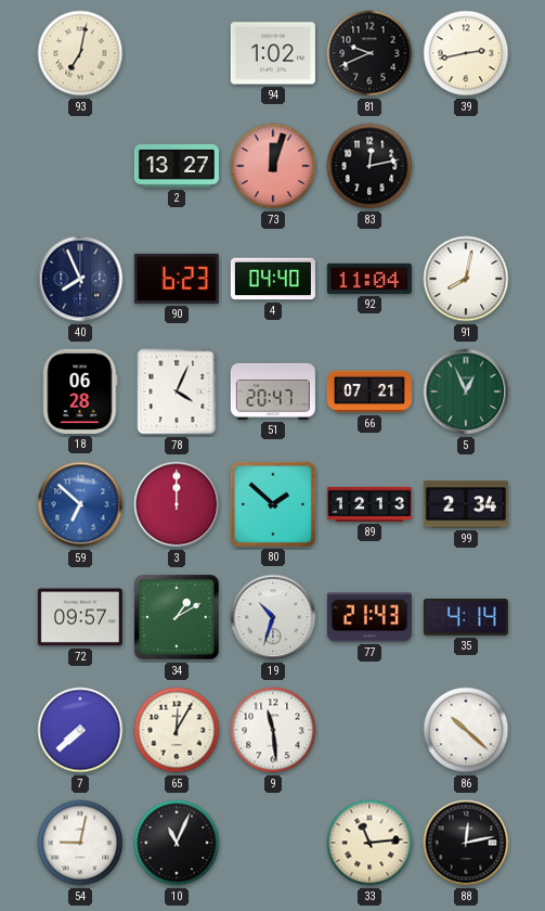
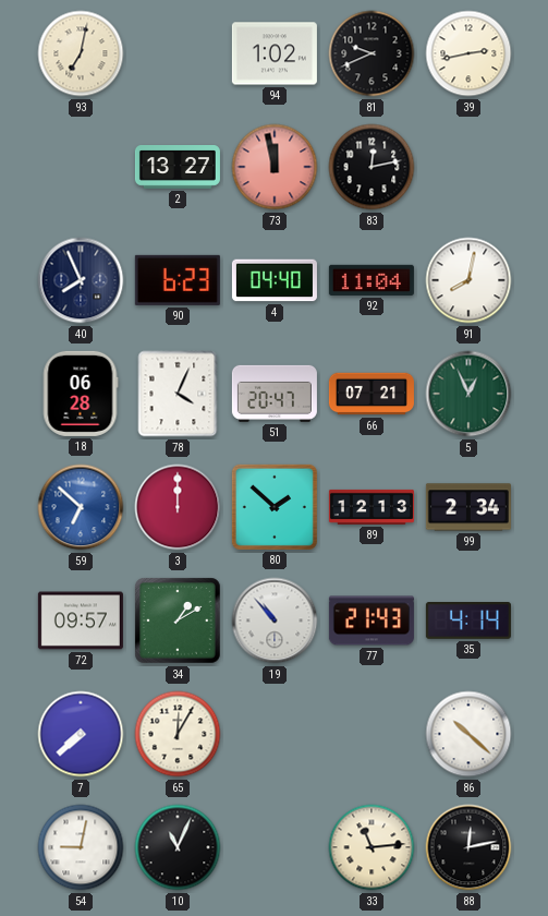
73: 12:03 -> 11:58 (275, 167)
19: 10:33 -> 10:53 (275, 620)
9: 11:29 -> none (273, 730)
